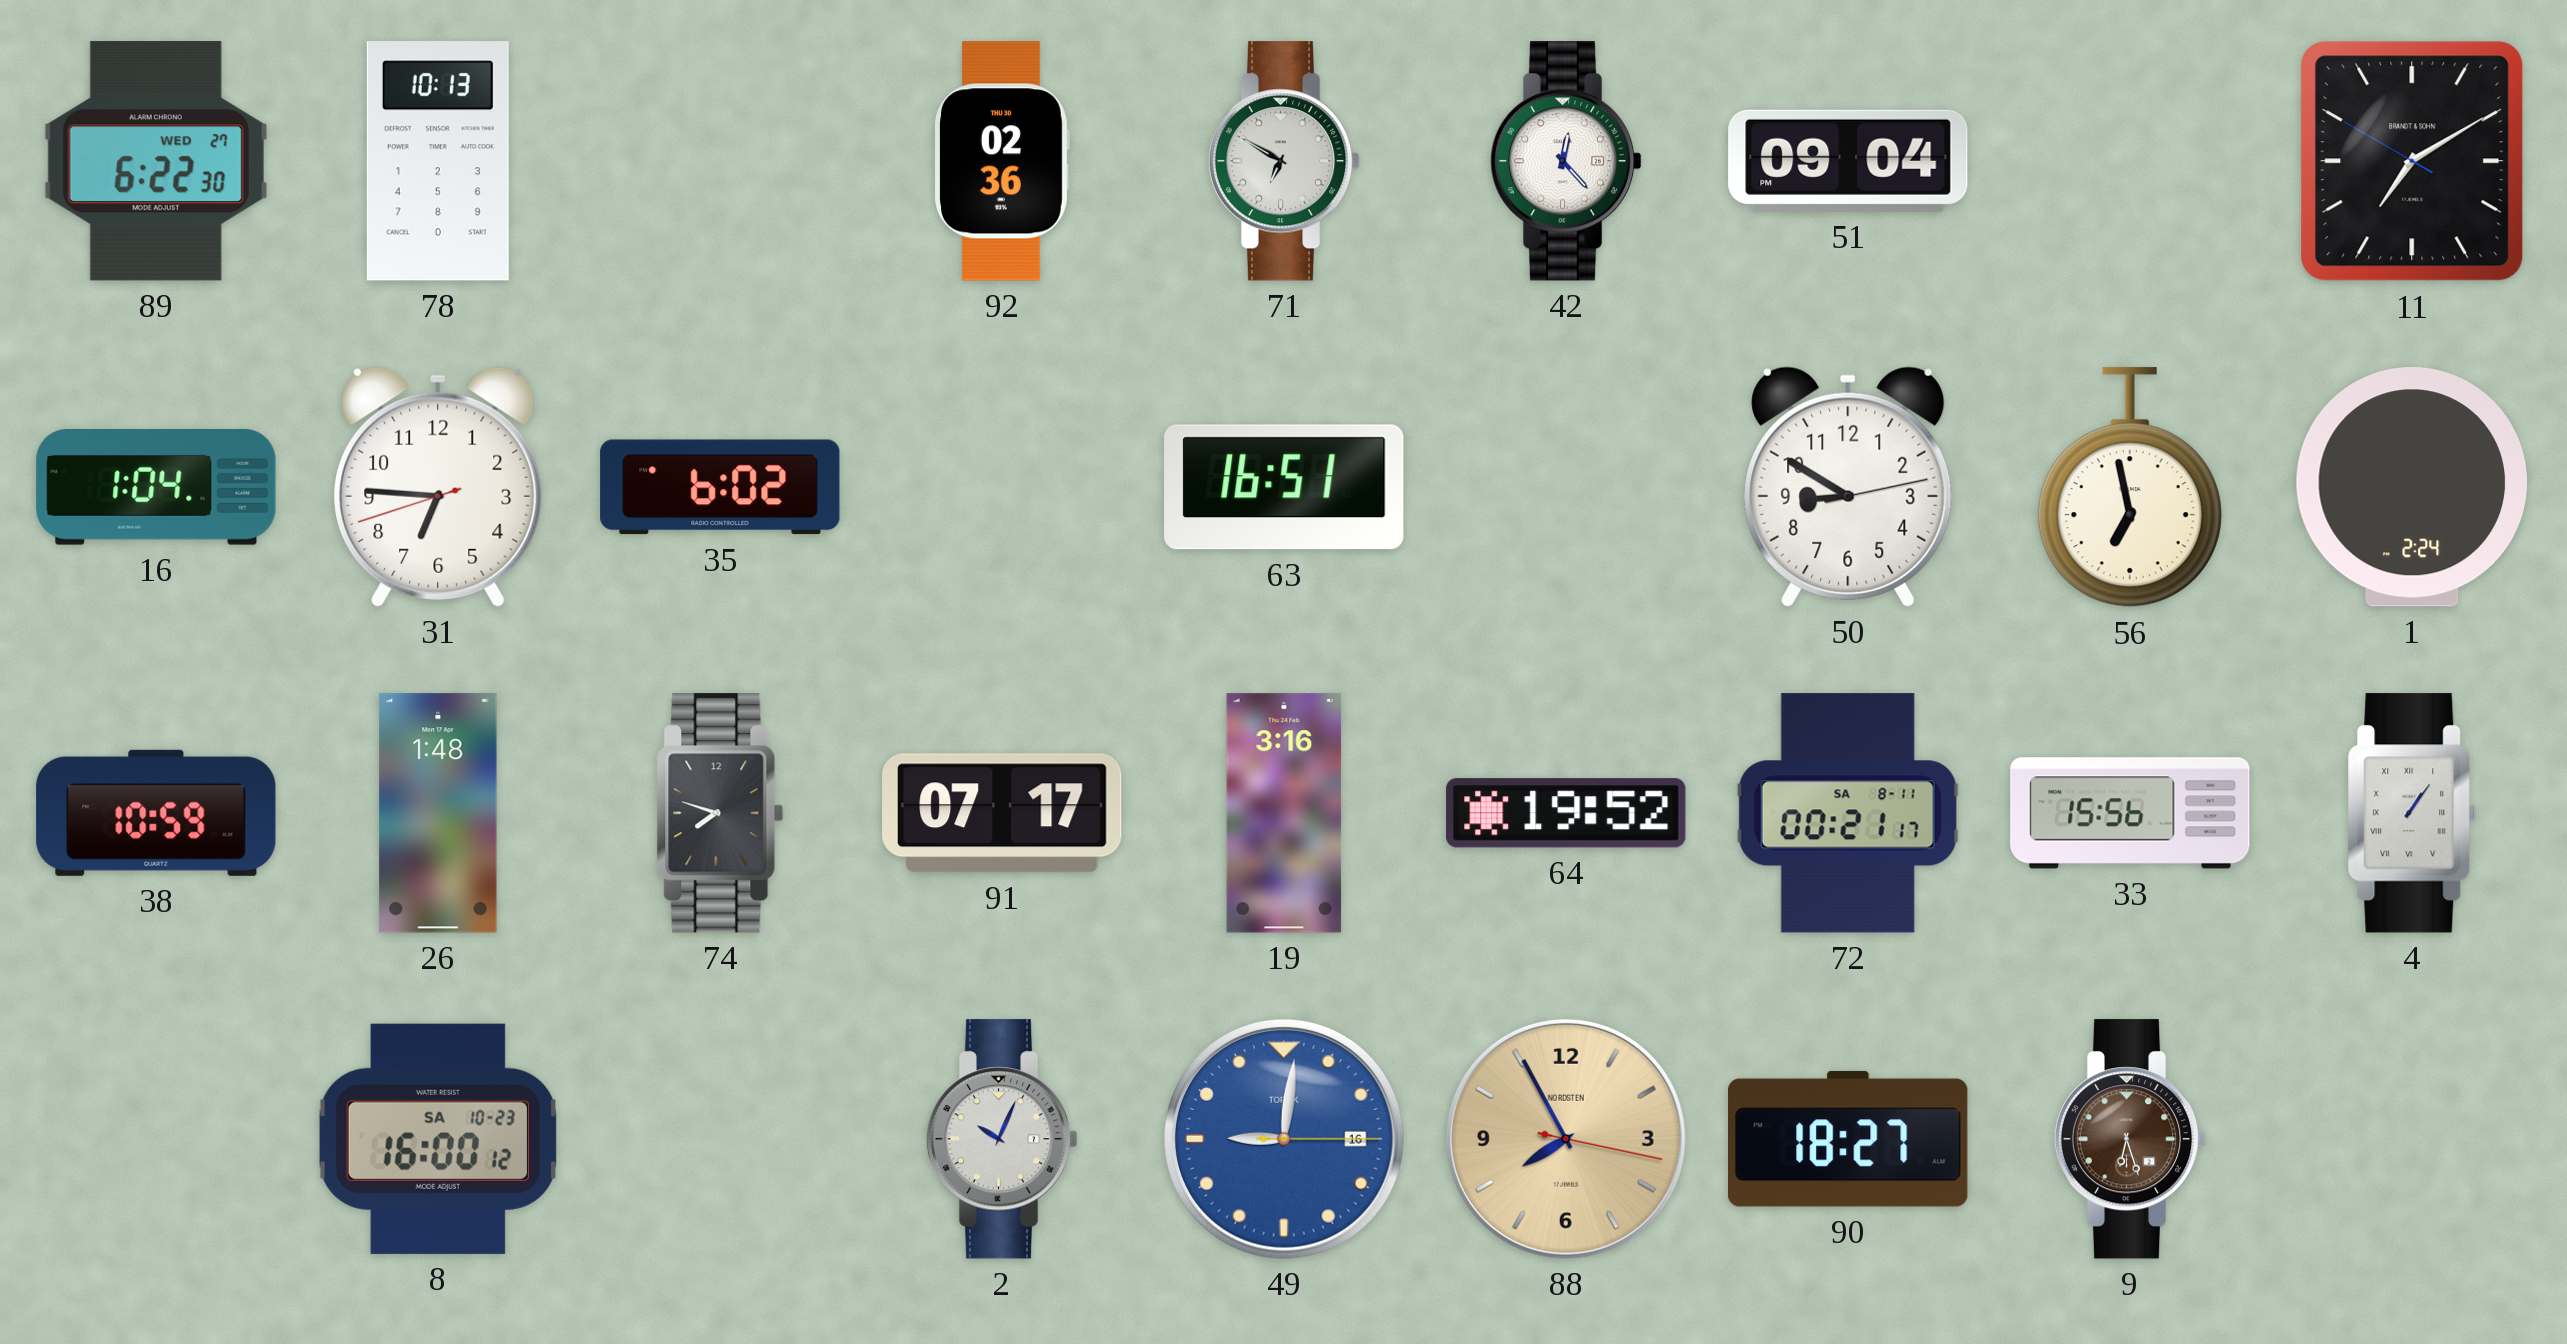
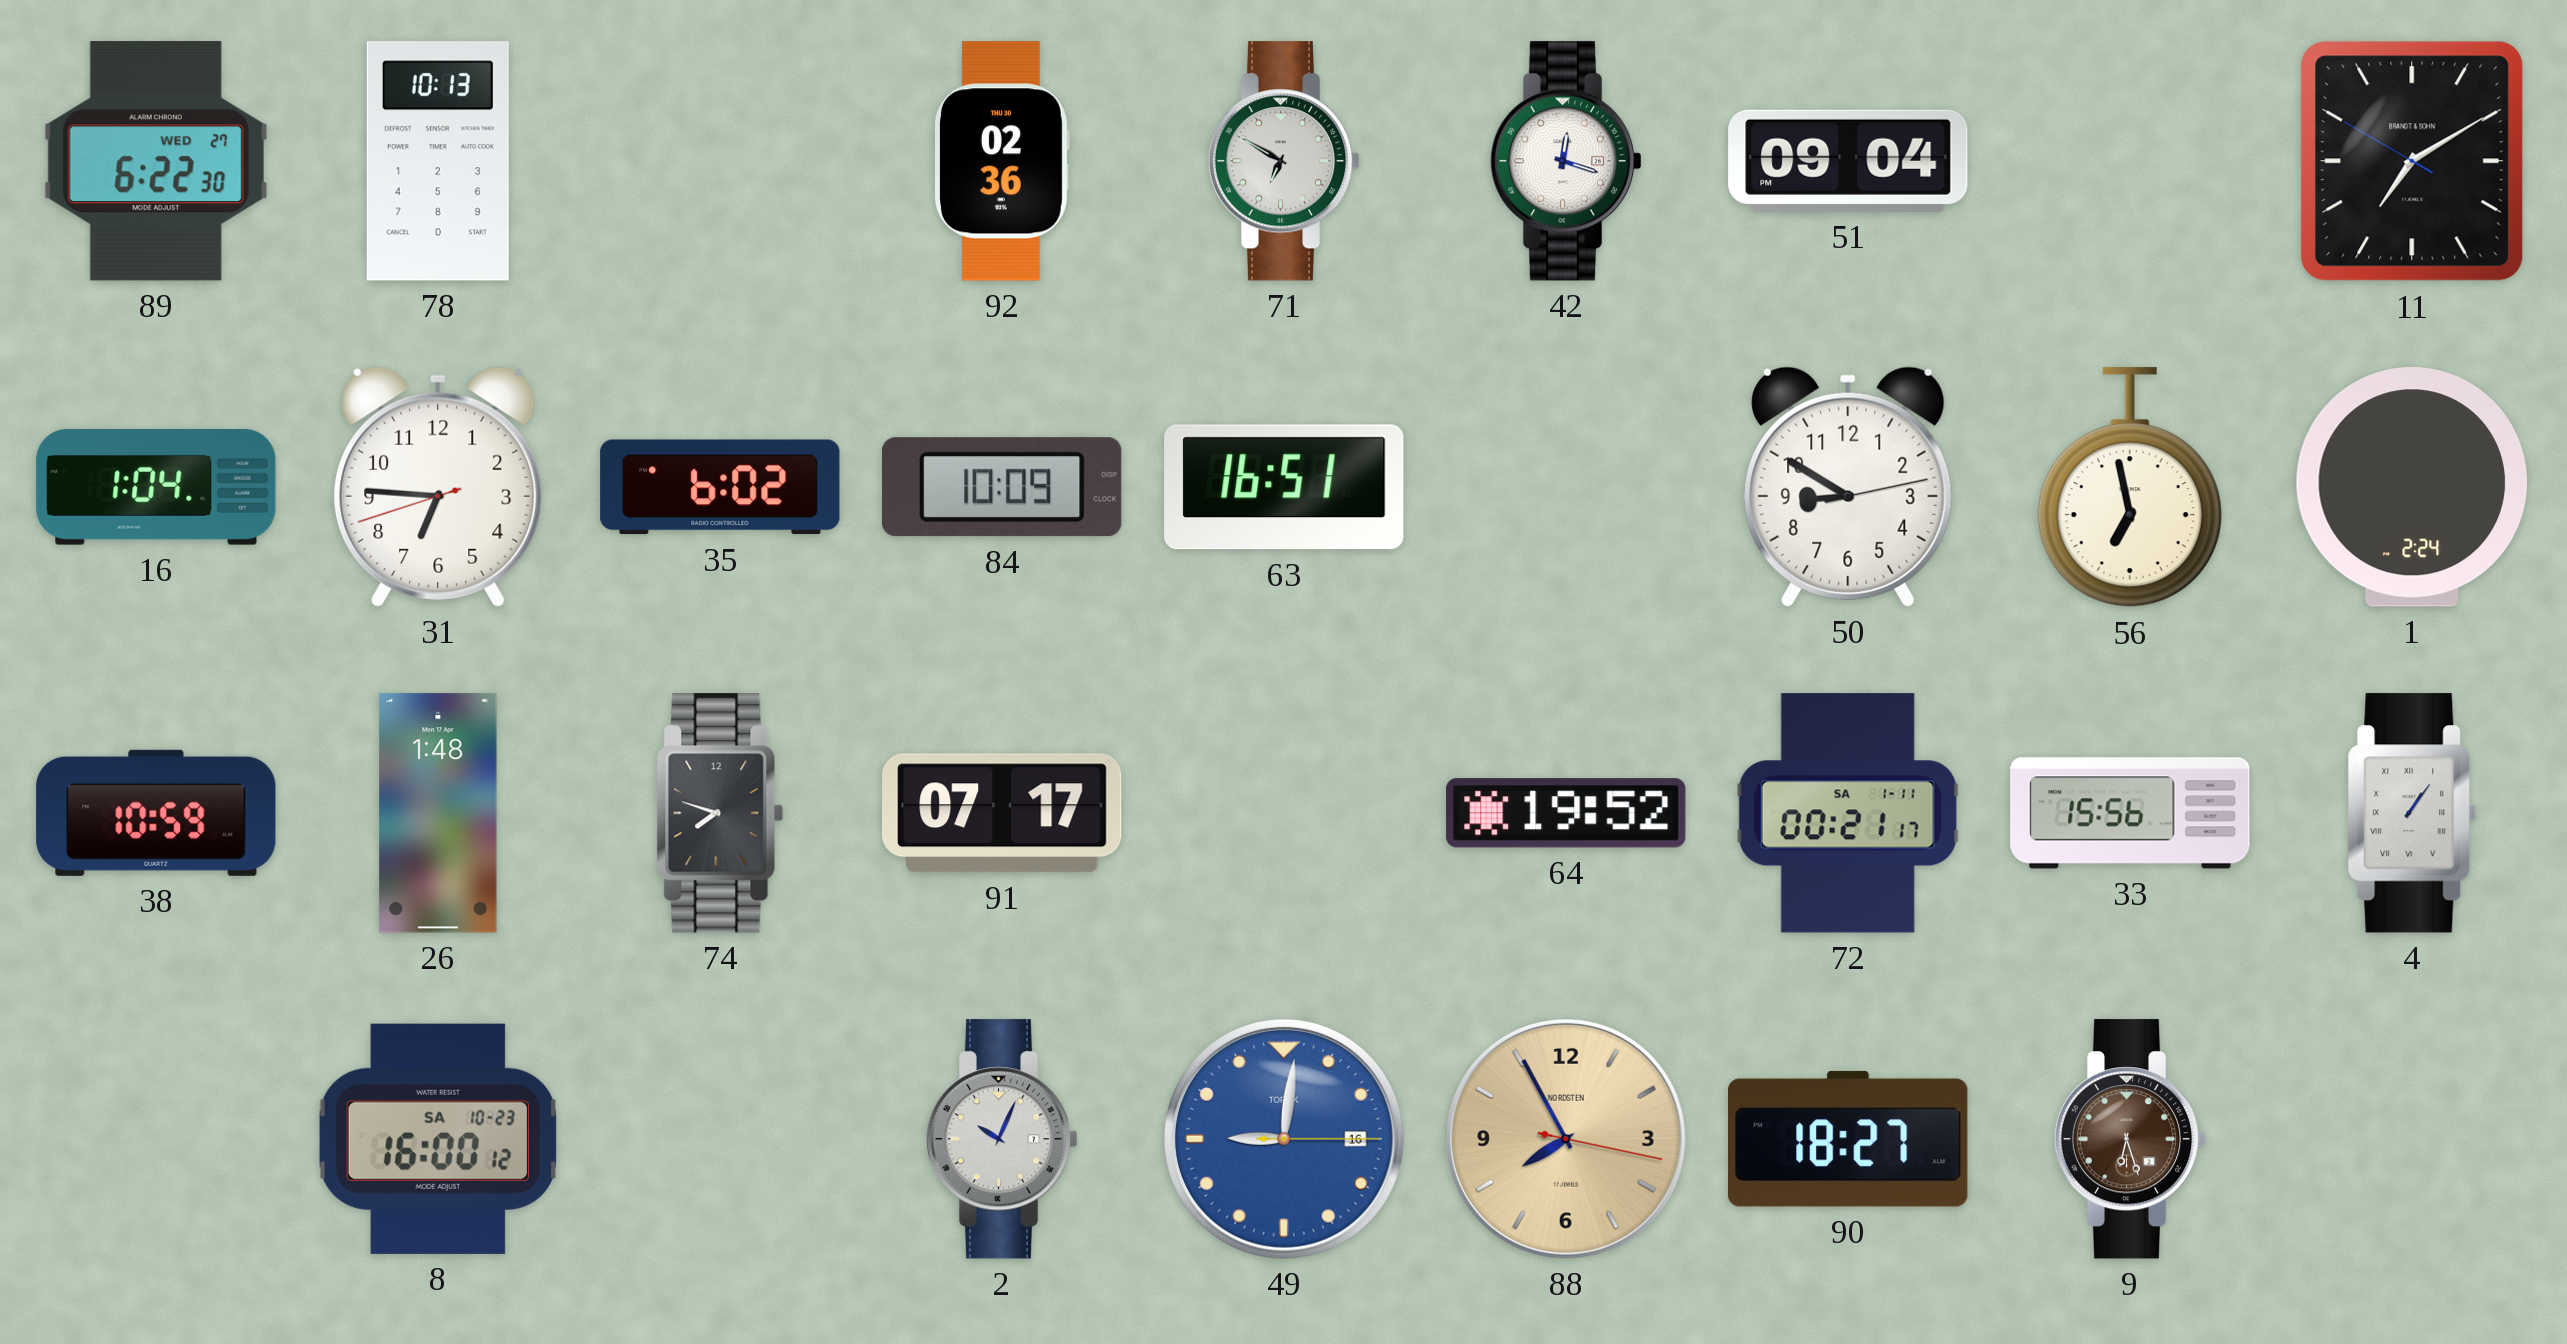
42: 12:23 -> 12:18 (1566, 161)
84: none -> 10:09 (1003, 487)
19: 3:16 -> none (1284, 813)
72 date: SA 8-11 -> SA 1-11 (1848, 813)
